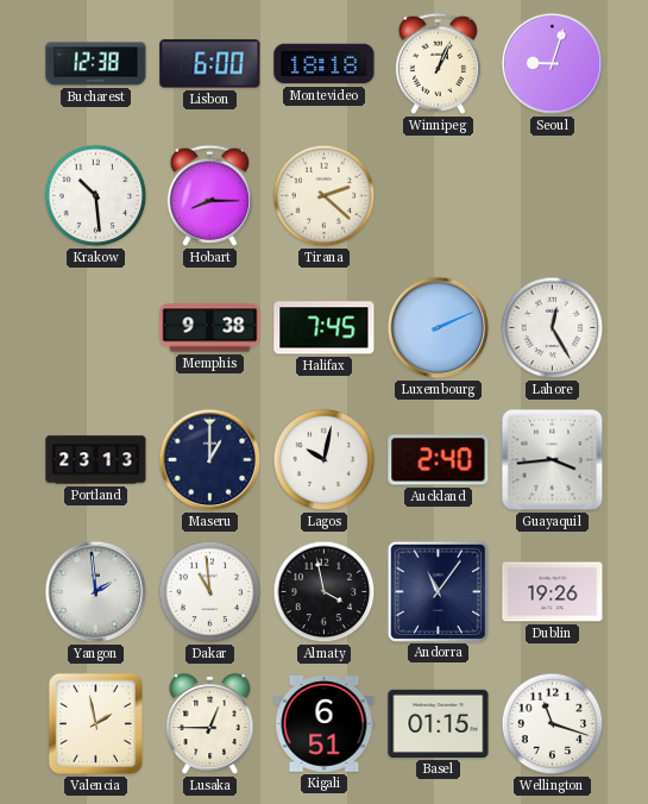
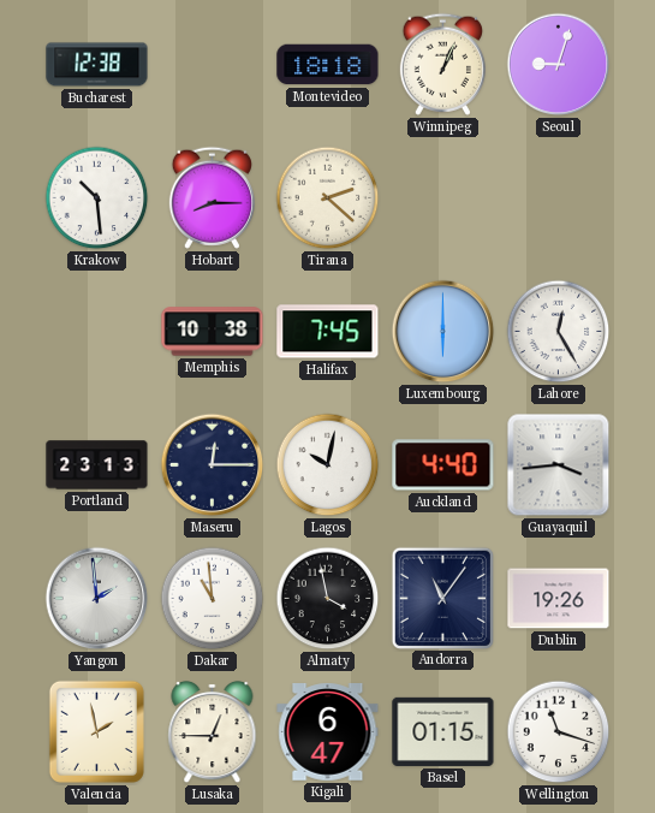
Lisbon: 6:00 -> none (210, 64)
Memphis: 9:38 -> 10:38 (213, 332)
Luxembourg: 2:11 -> 6:00 (443, 332)
Maseru: 1:00 -> 12:15 (213, 465)
Auckland: 2:40 -> 4:40 (443, 465)
Kigali: 6:51 -> 6:47 (328, 732)
